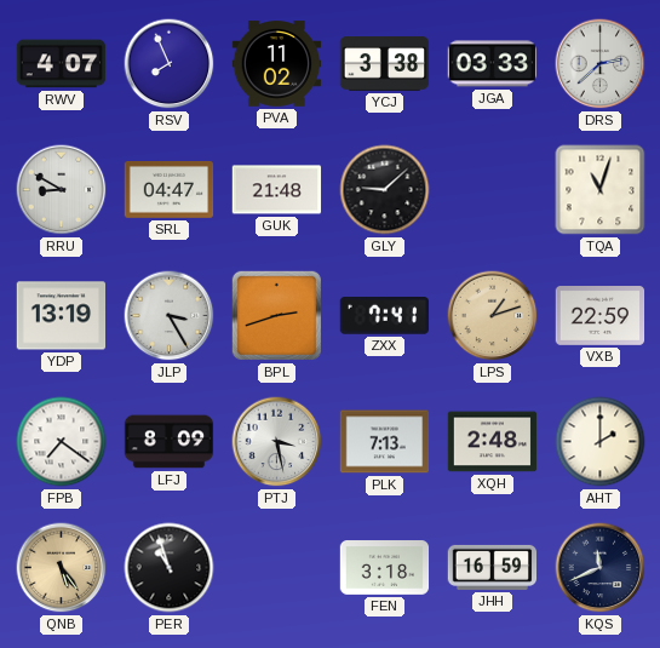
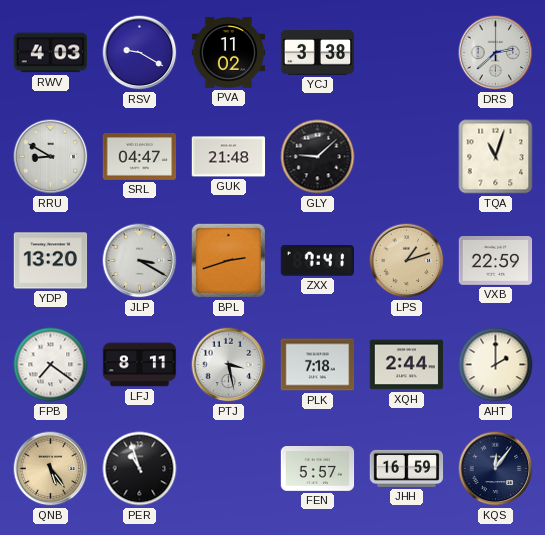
RWV: 4:07 -> 4:03 (51, 53)
RSV: 7:56 -> 9:20 (140, 53)
JGA: 03:33 -> none (493, 64)
YDP: 13:19 -> 13:20 (51, 261)
JLP: 3:25 -> 3:20 (140, 261)
LFJ: 8:09 -> 8:11 (140, 365)
PLK: 7:13 -> 7:18 (318, 365)
XQH: 2:48 -> 2:44 (407, 365)
FEN: 3:18 -> 5:57 (318, 469)
KQS: 11:41 -> 12:06 (496, 469)
